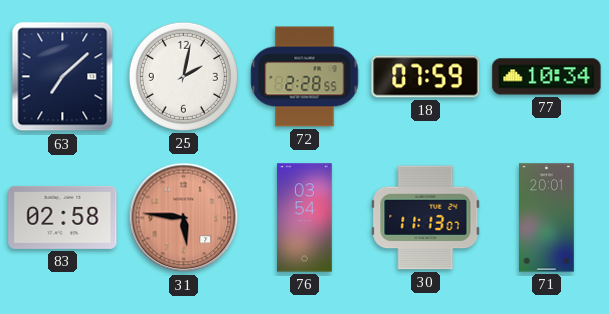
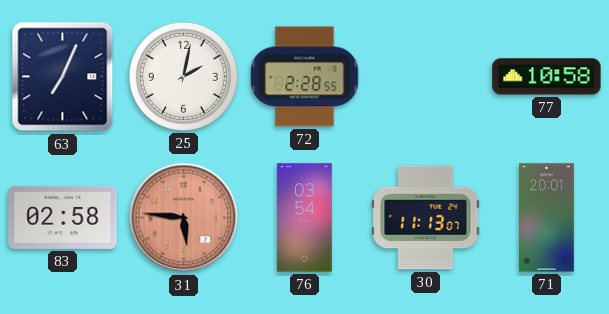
63: 7:08 -> 7:04 (63, 77)
18: 07:59 -> none (426, 77)
77: 10:34 -> 10:58 (547, 77)
